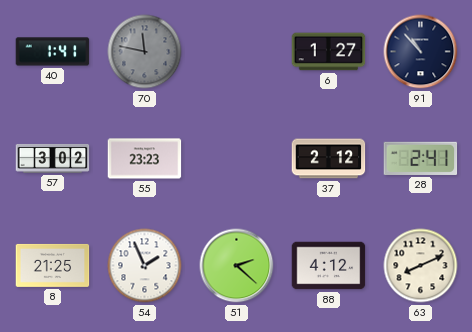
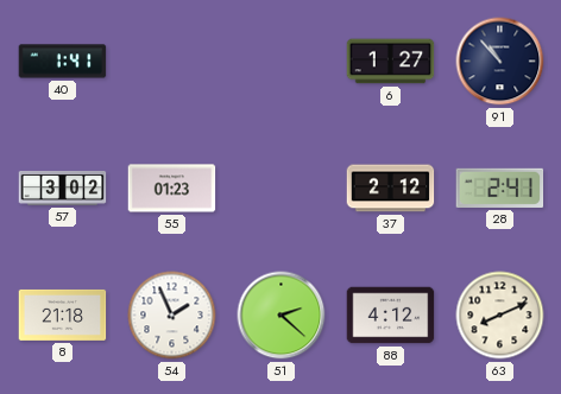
70: 11:47 -> none (145, 52)
55: 23:23 -> 01:23 (172, 189)
8: 21:25 -> 21:18 (63, 314)
